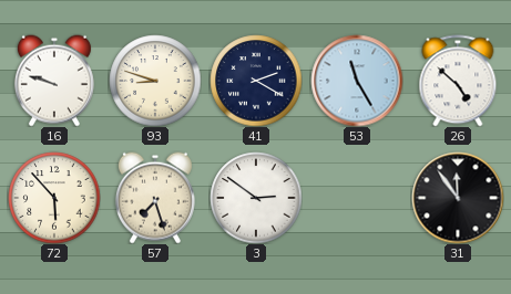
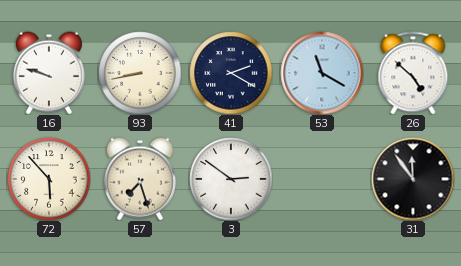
93: 8:48 -> 8:43 (140, 73)
53: 11:25 -> 11:20 (322, 73)
